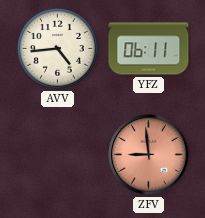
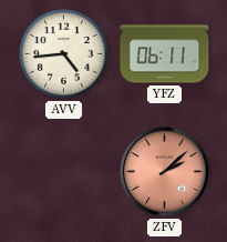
ZFV: 8:59 -> 2:08 (165, 172)
